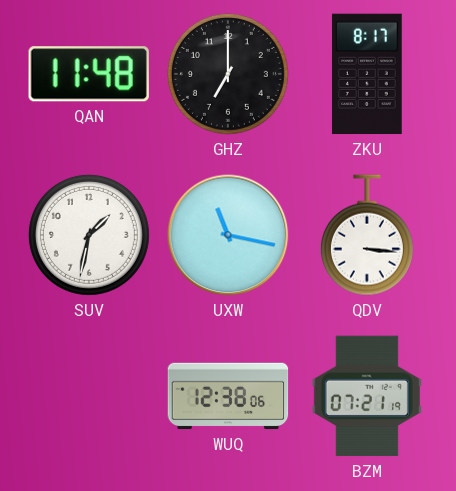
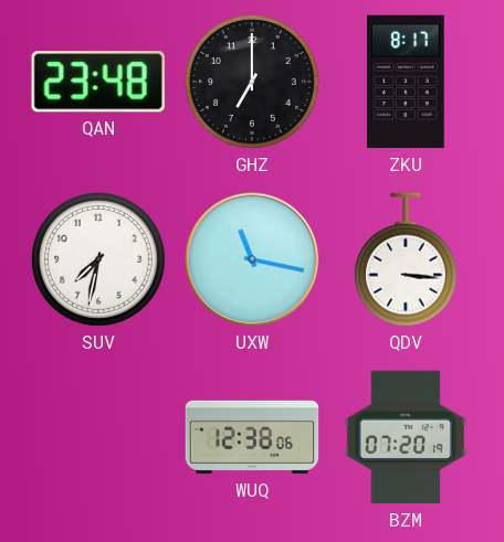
QAN: 11:48 -> 23:48 (98, 82)
SUV: 1:32 -> 7:32 (98, 259)
BZM: 07:21 -> 07:20 (406, 437)
